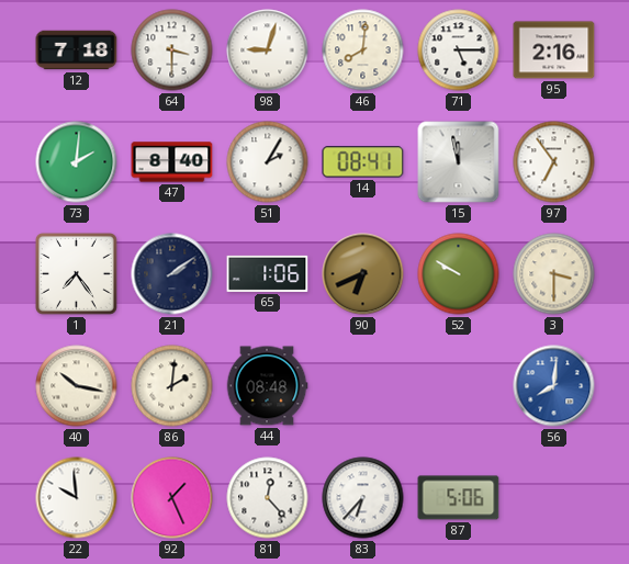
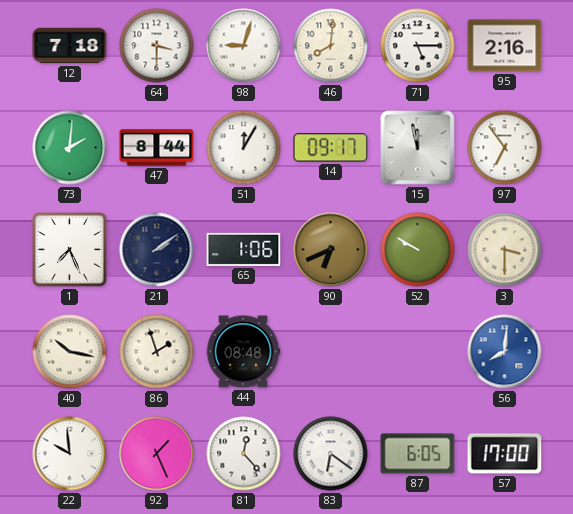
47: 8:40 -> 8:44 (157, 148)
51: 2:05 -> 12:05 (244, 148)
14: 08:41 -> 09:17 (331, 148)
1: 7:24 -> 7:26 (69, 249)
86: 2:01 -> 1:57 (157, 352)
83: 6:37 -> 6:21 (331, 454)
87: 5:06 -> 6:05 (418, 454)
57: none -> 17:00 (505, 454)
